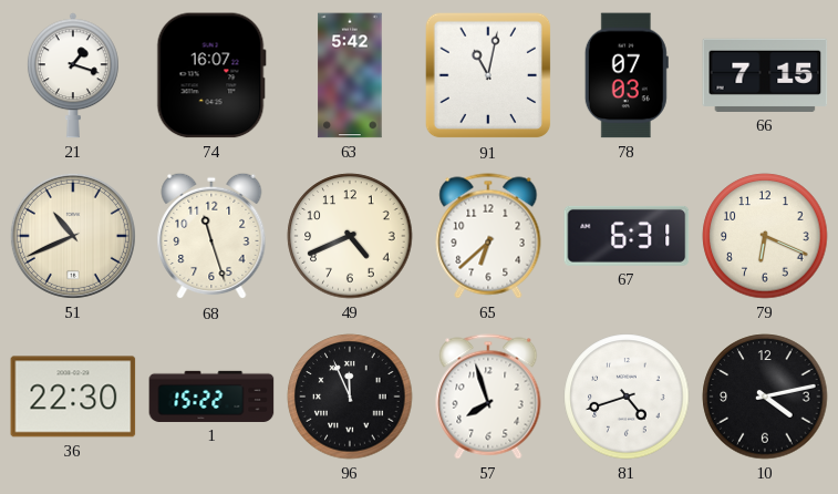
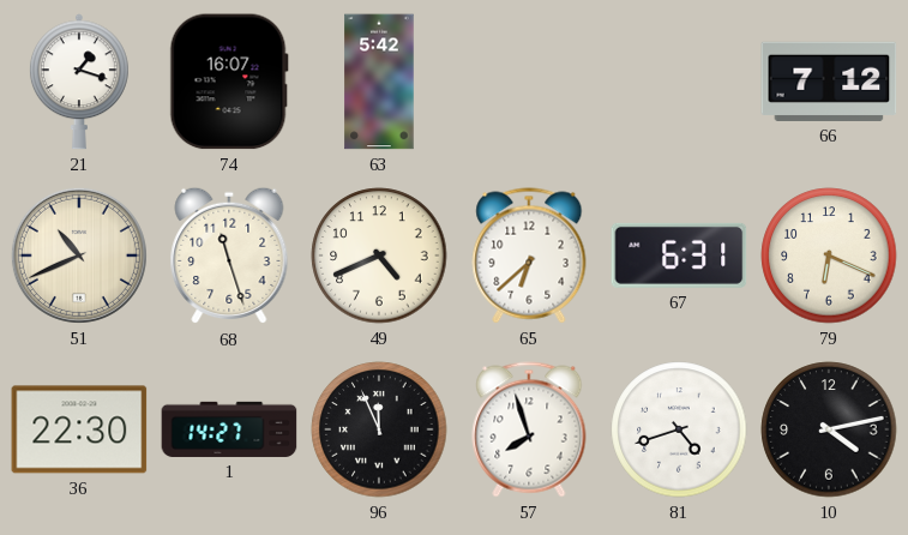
91: 11:02 -> none (488, 75)
78: 07:03 -> none (627, 75)
66: 7:15 -> 7:12 (829, 82)
1: 15:22 -> 14:27 (229, 429)
